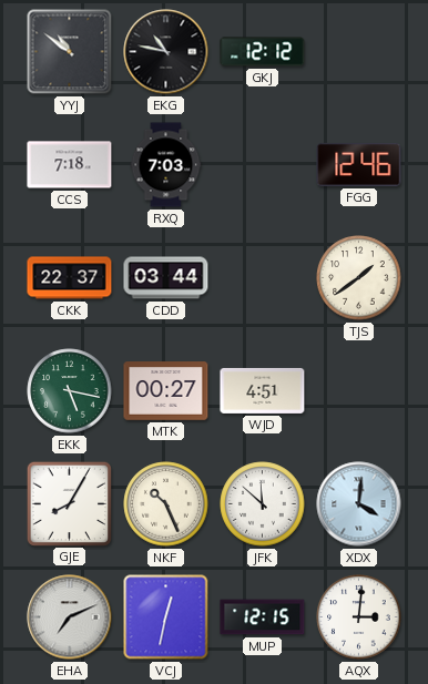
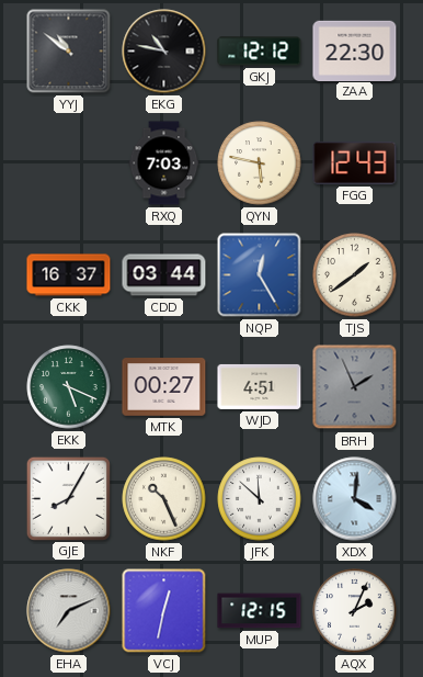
ZAA: none -> 22:30 (355, 50)
CCS: 7:18 -> none (70, 165)
QYN: none -> 5:47 (260, 163)
FGG: 12:46 -> 12:43 (355, 162)
CKK: 22:37 -> 16:37 (69, 275)
NQP: none -> 12:25 (260, 275)
EKK: 5:17 -> 5:19 (69, 387)
BRH: none -> 1:56 (355, 387)
AQX: 3:01 -> 2:04 (355, 611)
